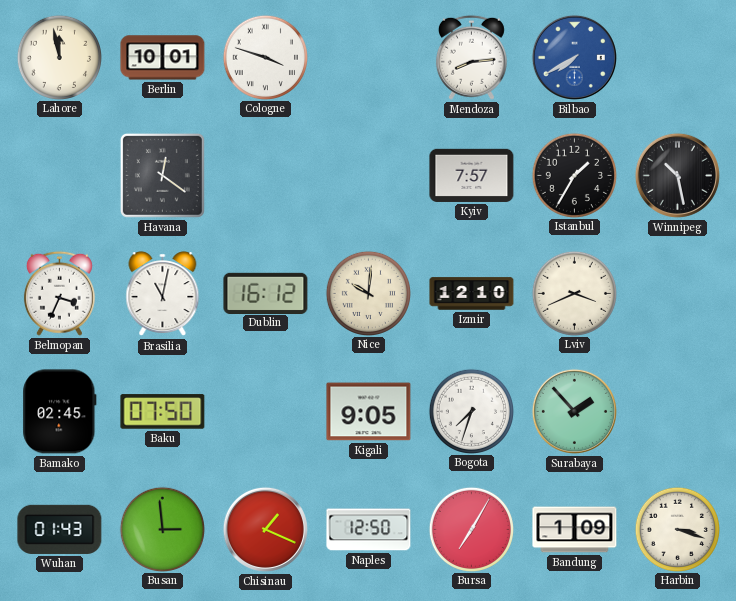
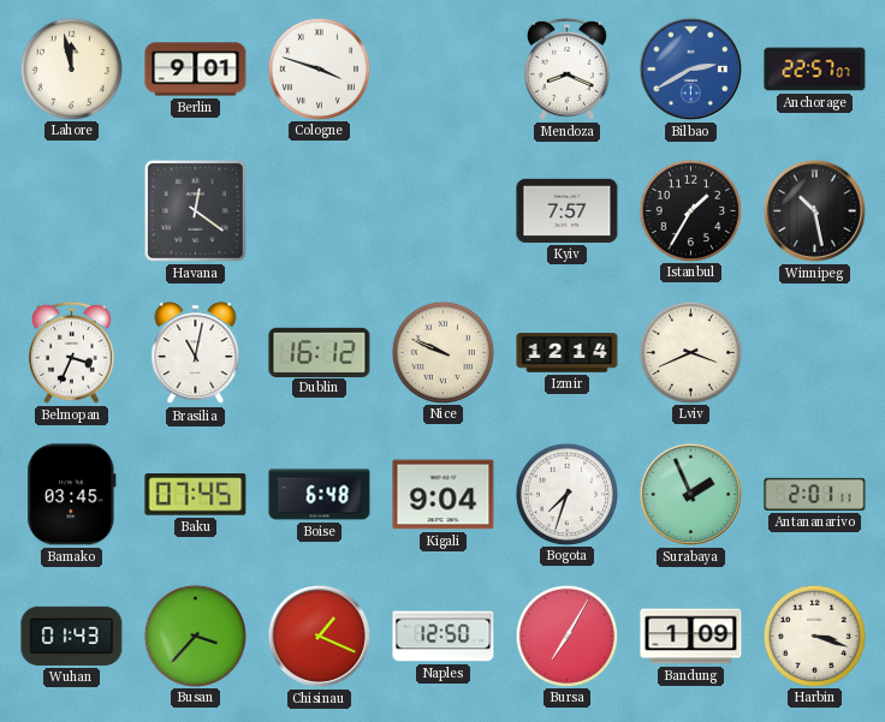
Berlin: 10:01 -> 9:01 (196, 70)
Mendoza: 8:14 -> 8:19 (566, 68)
Bilbao: 7:40 -> 2:40 (690, 68)
Anchorage: none -> 22:57 (815, 70)
Nice: 10:01 -> 9:49 (442, 352)
Izmir: 12:10 -> 12:14 (568, 353)
Bamako: 02:45 -> 03:45 (72, 495)
Baku: 07:50 -> 07:45 (196, 495)
Boise: none -> 6:48 (320, 495)
Kigali: 9:05 -> 9:04 (444, 495)
Surabaya: 1:53 -> 1:56 (690, 494)
Antananarivo: none -> 2:01 (815, 494)
Busan: 2:59 -> 3:37 (195, 636)
